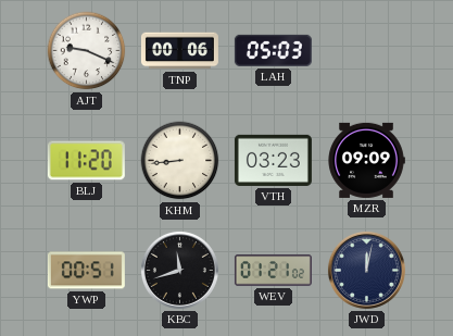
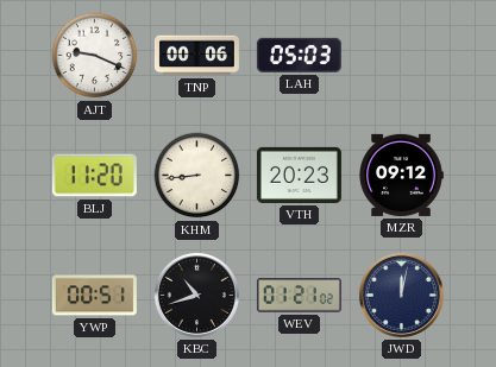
VTH: 03:23 -> 20:23 (299, 175)
MZR: 09:09 -> 09:12 (401, 175)
KBC: 11:42 -> 10:42 (196, 295)
